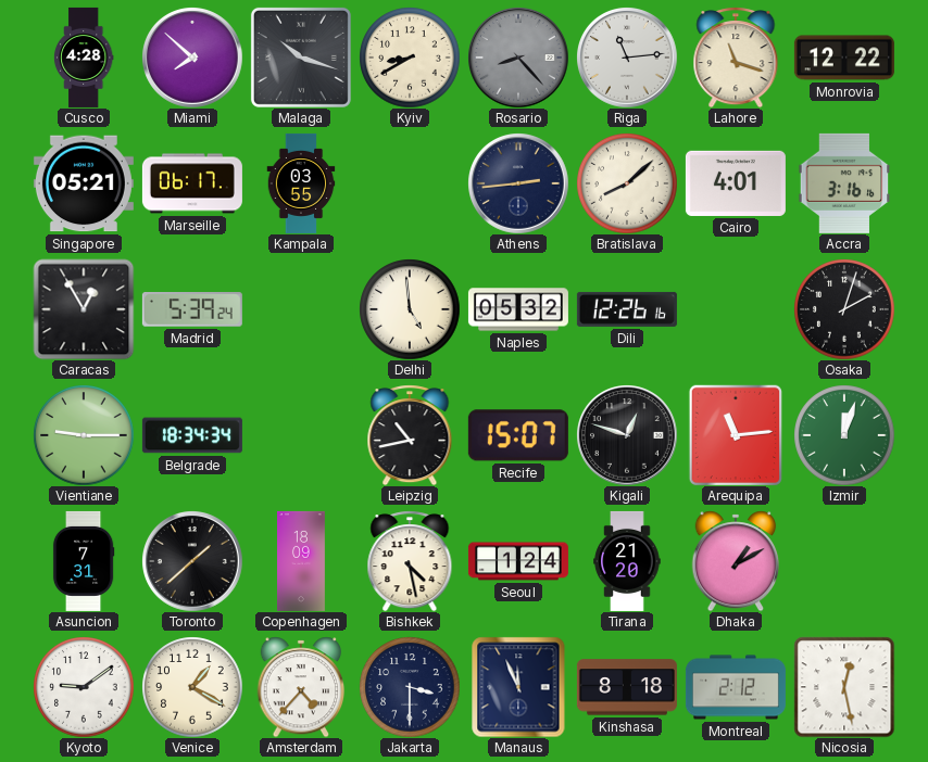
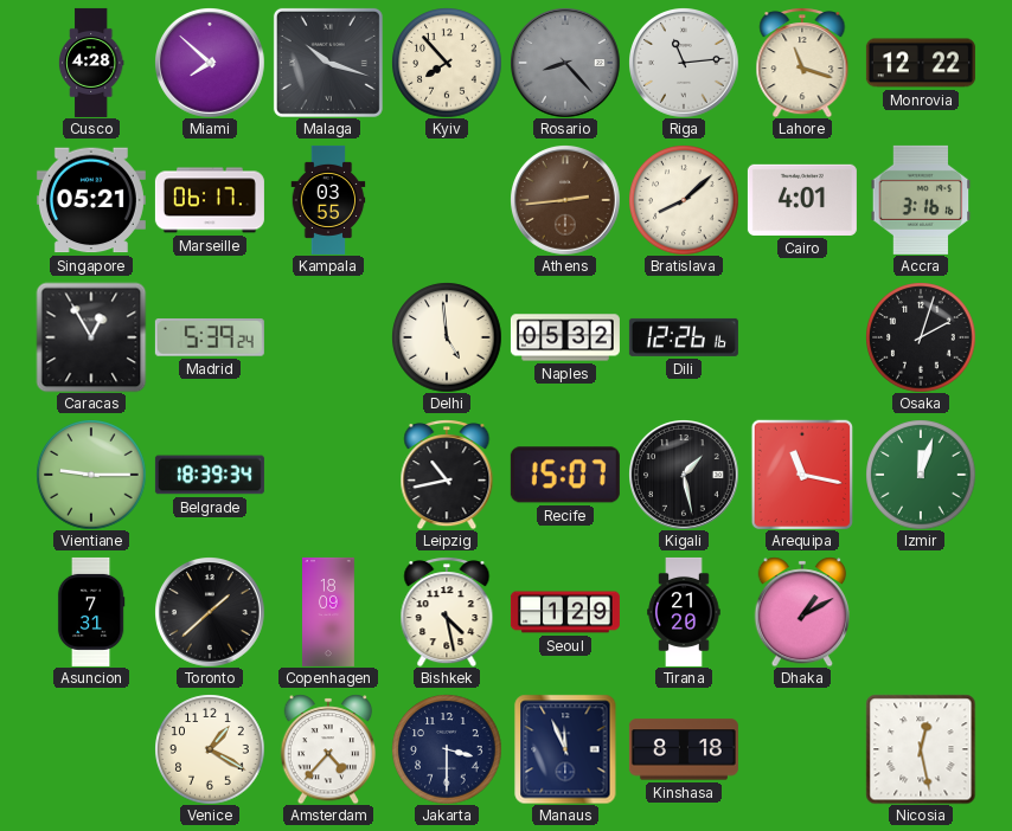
Kyiv: 8:40 -> 7:53 (447, 63)
Athens dial: navy -> brown (565, 200)
Belgrade: 18:34 -> 18:39 (210, 475)
Kigali: 12:48 -> 1:28 (684, 475)
Arequipa: 11:14 -> 11:17 (801, 475)
Seoul: 1:24 -> 1:29 (565, 612)
Kyoto: 9:09 -> none (84, 687)
Montreal: 2:12 -> none (736, 687)
